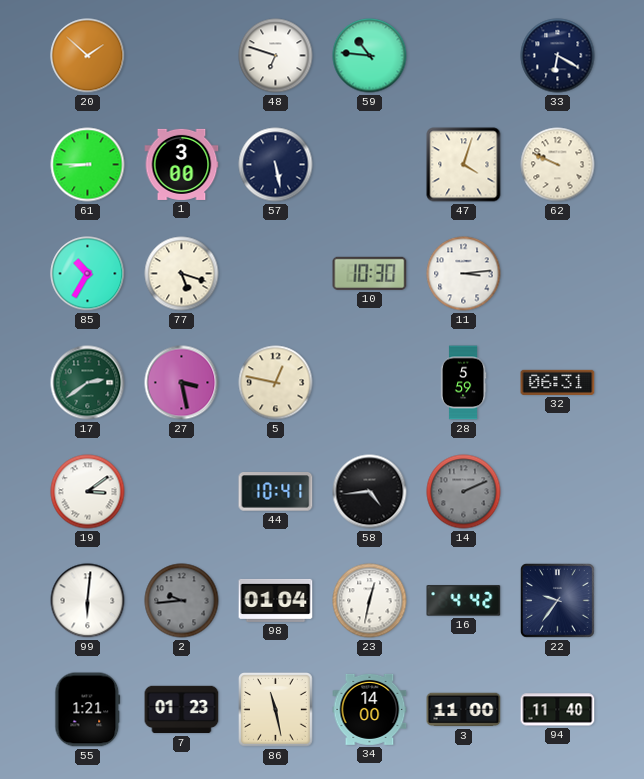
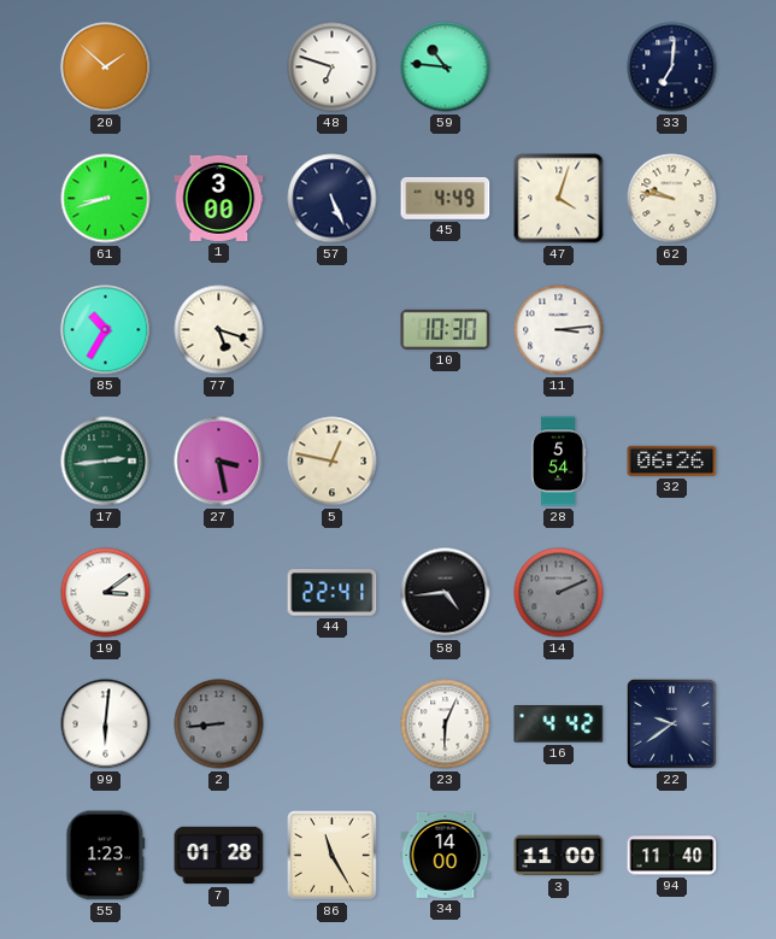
33: 6:20 -> 7:01 (672, 68)
61: 8:45 -> 8:42 (106, 199)
57: 5:28 -> 5:26 (333, 199)
45: none -> 4:49 (446, 198)
62: 9:49 -> 9:47 (672, 199)
17: 2:39 -> 2:44 (106, 462)
28: 5:59 -> 5:54 (558, 462)
32: 06:31 -> 06:26 (672, 460)
44: 10:41 -> 22:41 (333, 593)
2: 9:44 -> 8:44 (219, 724)
98: 01:04 -> none (276, 600)
23: 12:32 -> 6:04 (446, 724)
22: 9:36 -> 9:39 (671, 723)
55: 1:21 -> 1:23 (106, 856)
7: 01:23 -> 01:28 (219, 856)
86: 11:28 -> 11:25 (333, 856)
